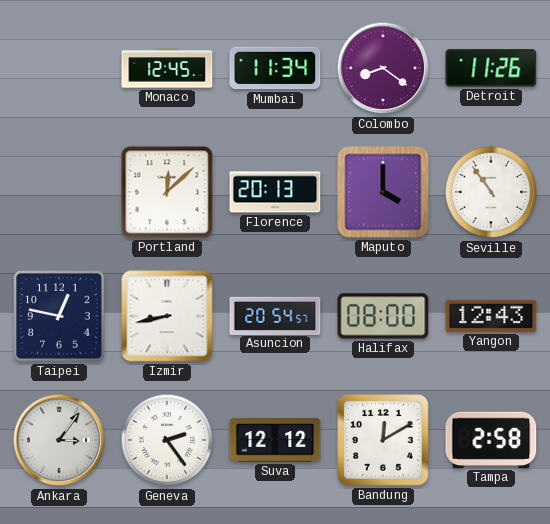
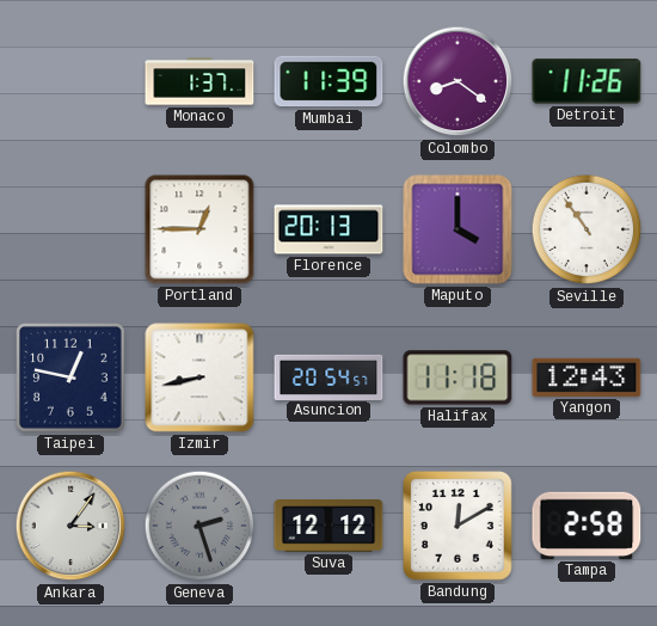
Monaco: 12:45 -> 1:37 (199, 81)
Mumbai: 11:34 -> 11:39 (328, 81)
Portland: 12:08 -> 12:45 (199, 229)
Halifax: 08:00 -> 11:18 (458, 378)
Geneva: 2:24 -> 2:27 (199, 526)
Geneva dial: white -> grey (199, 526)
